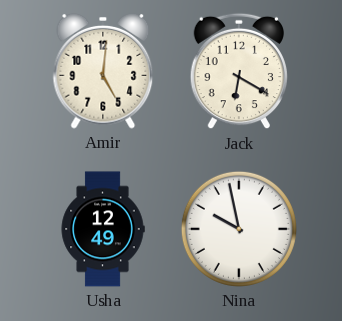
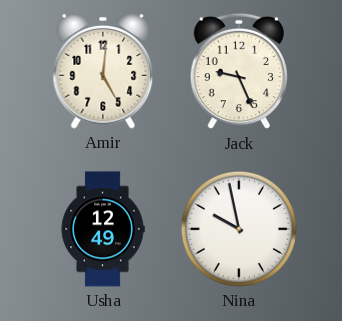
Jack: 6:20 -> 9:26 (238, 71)
